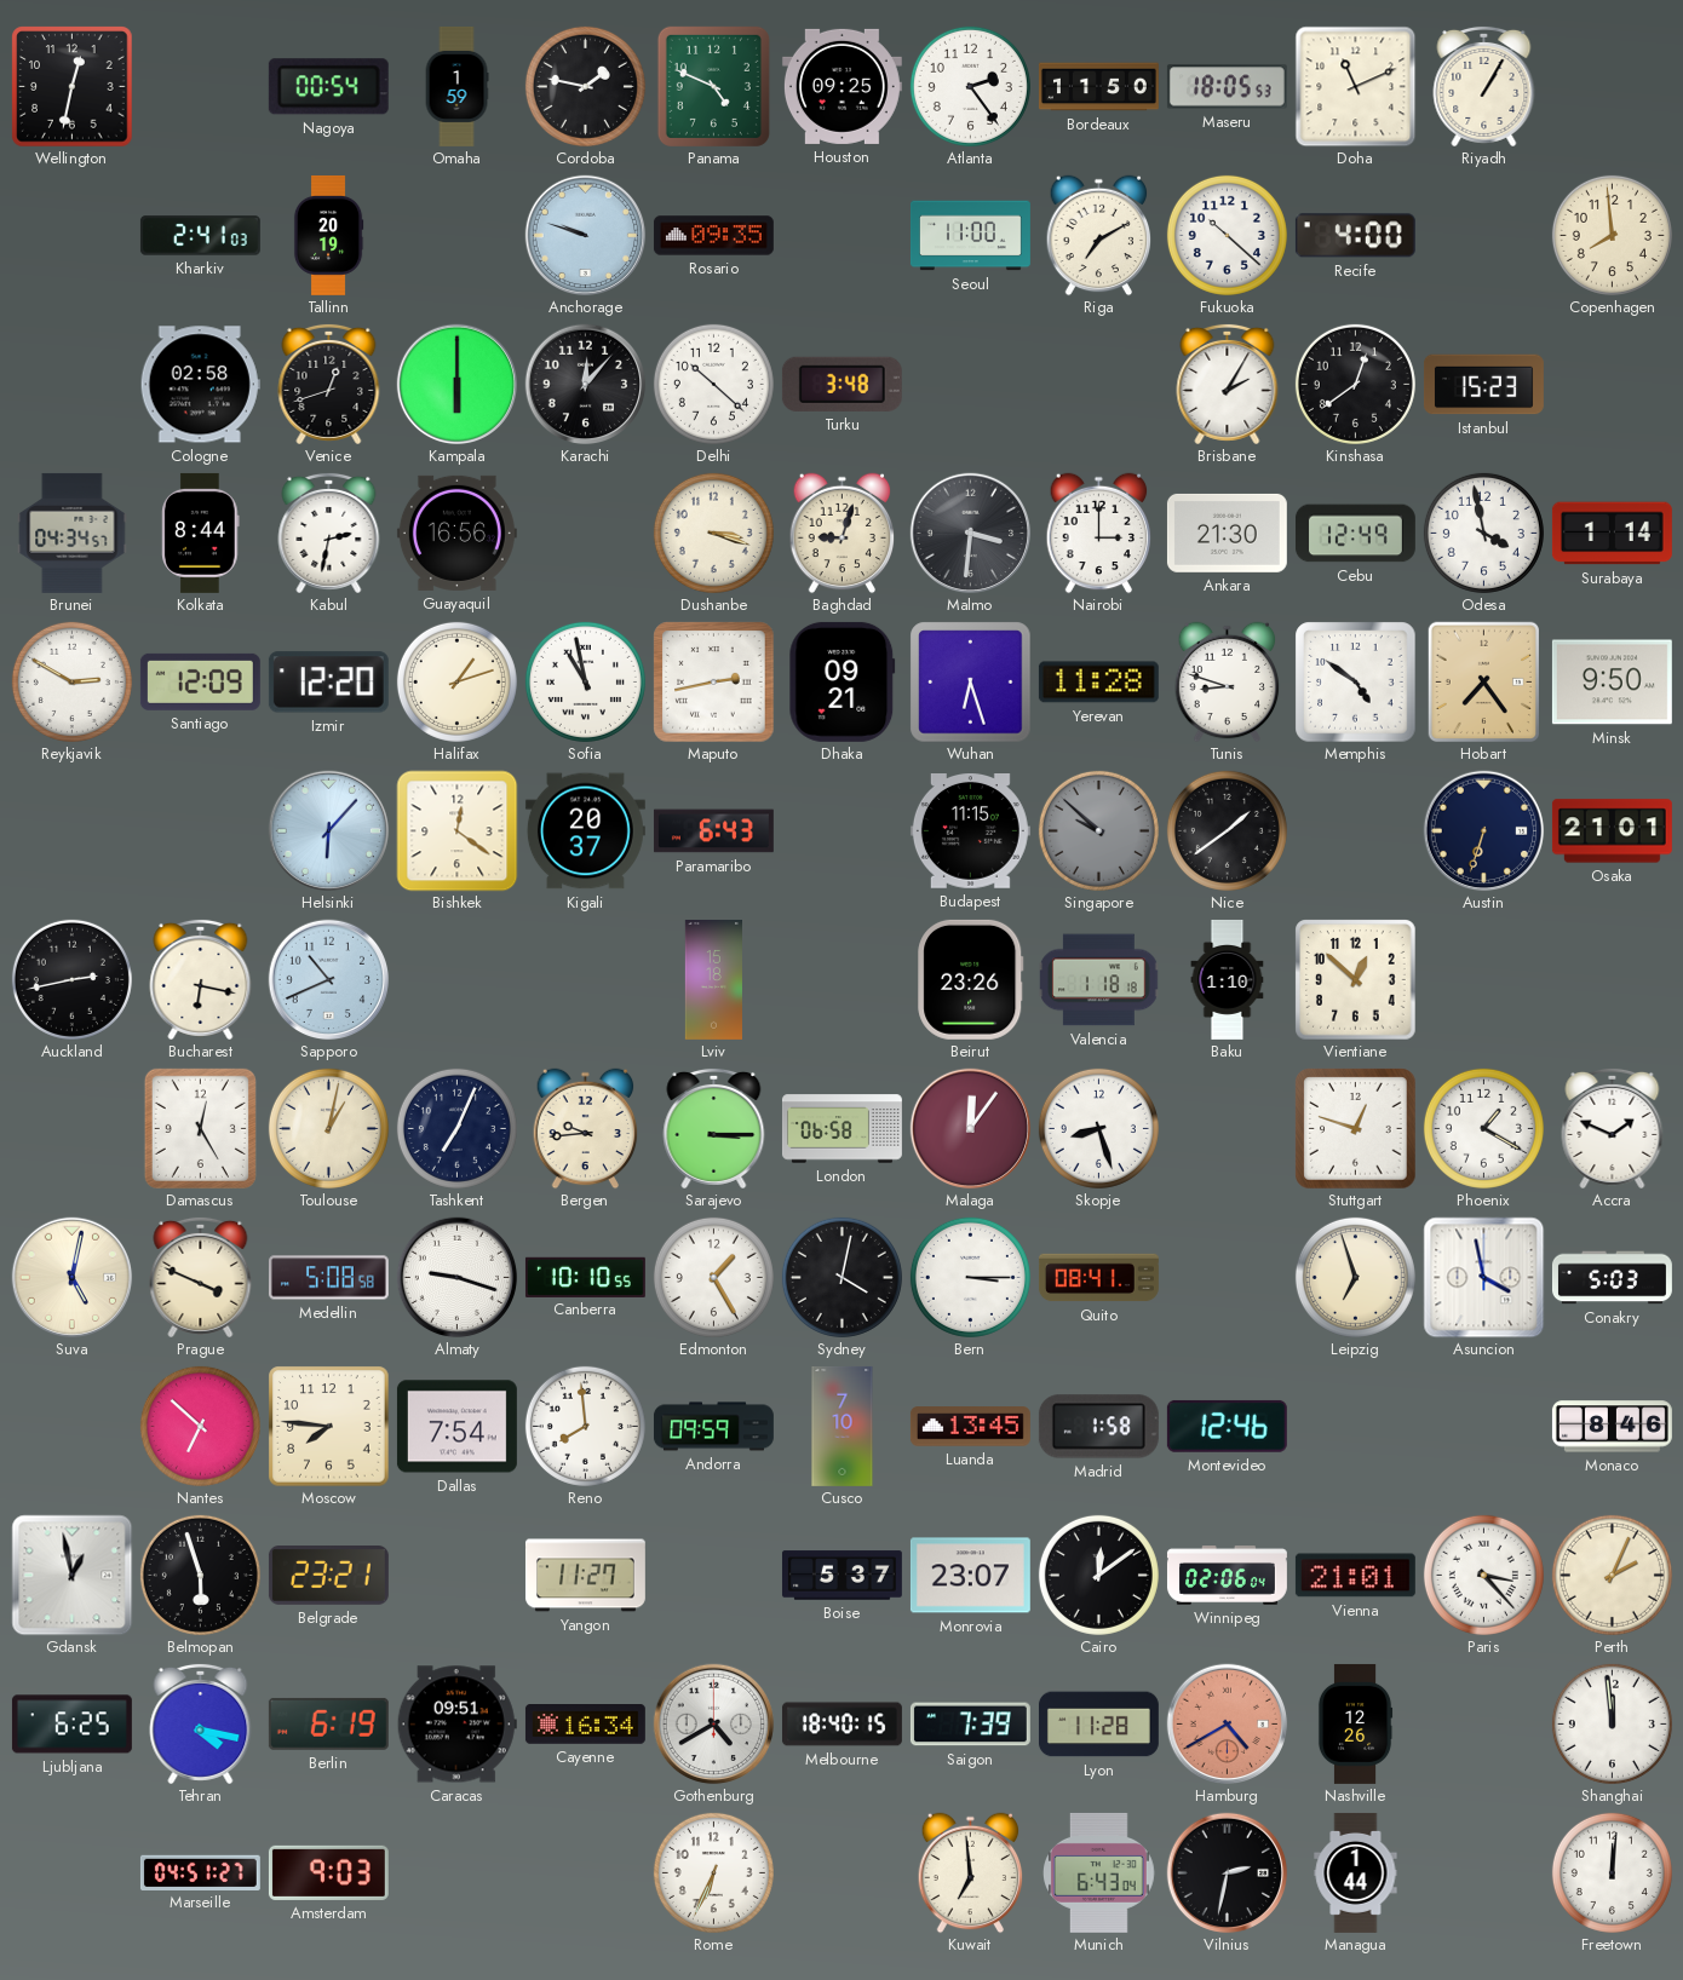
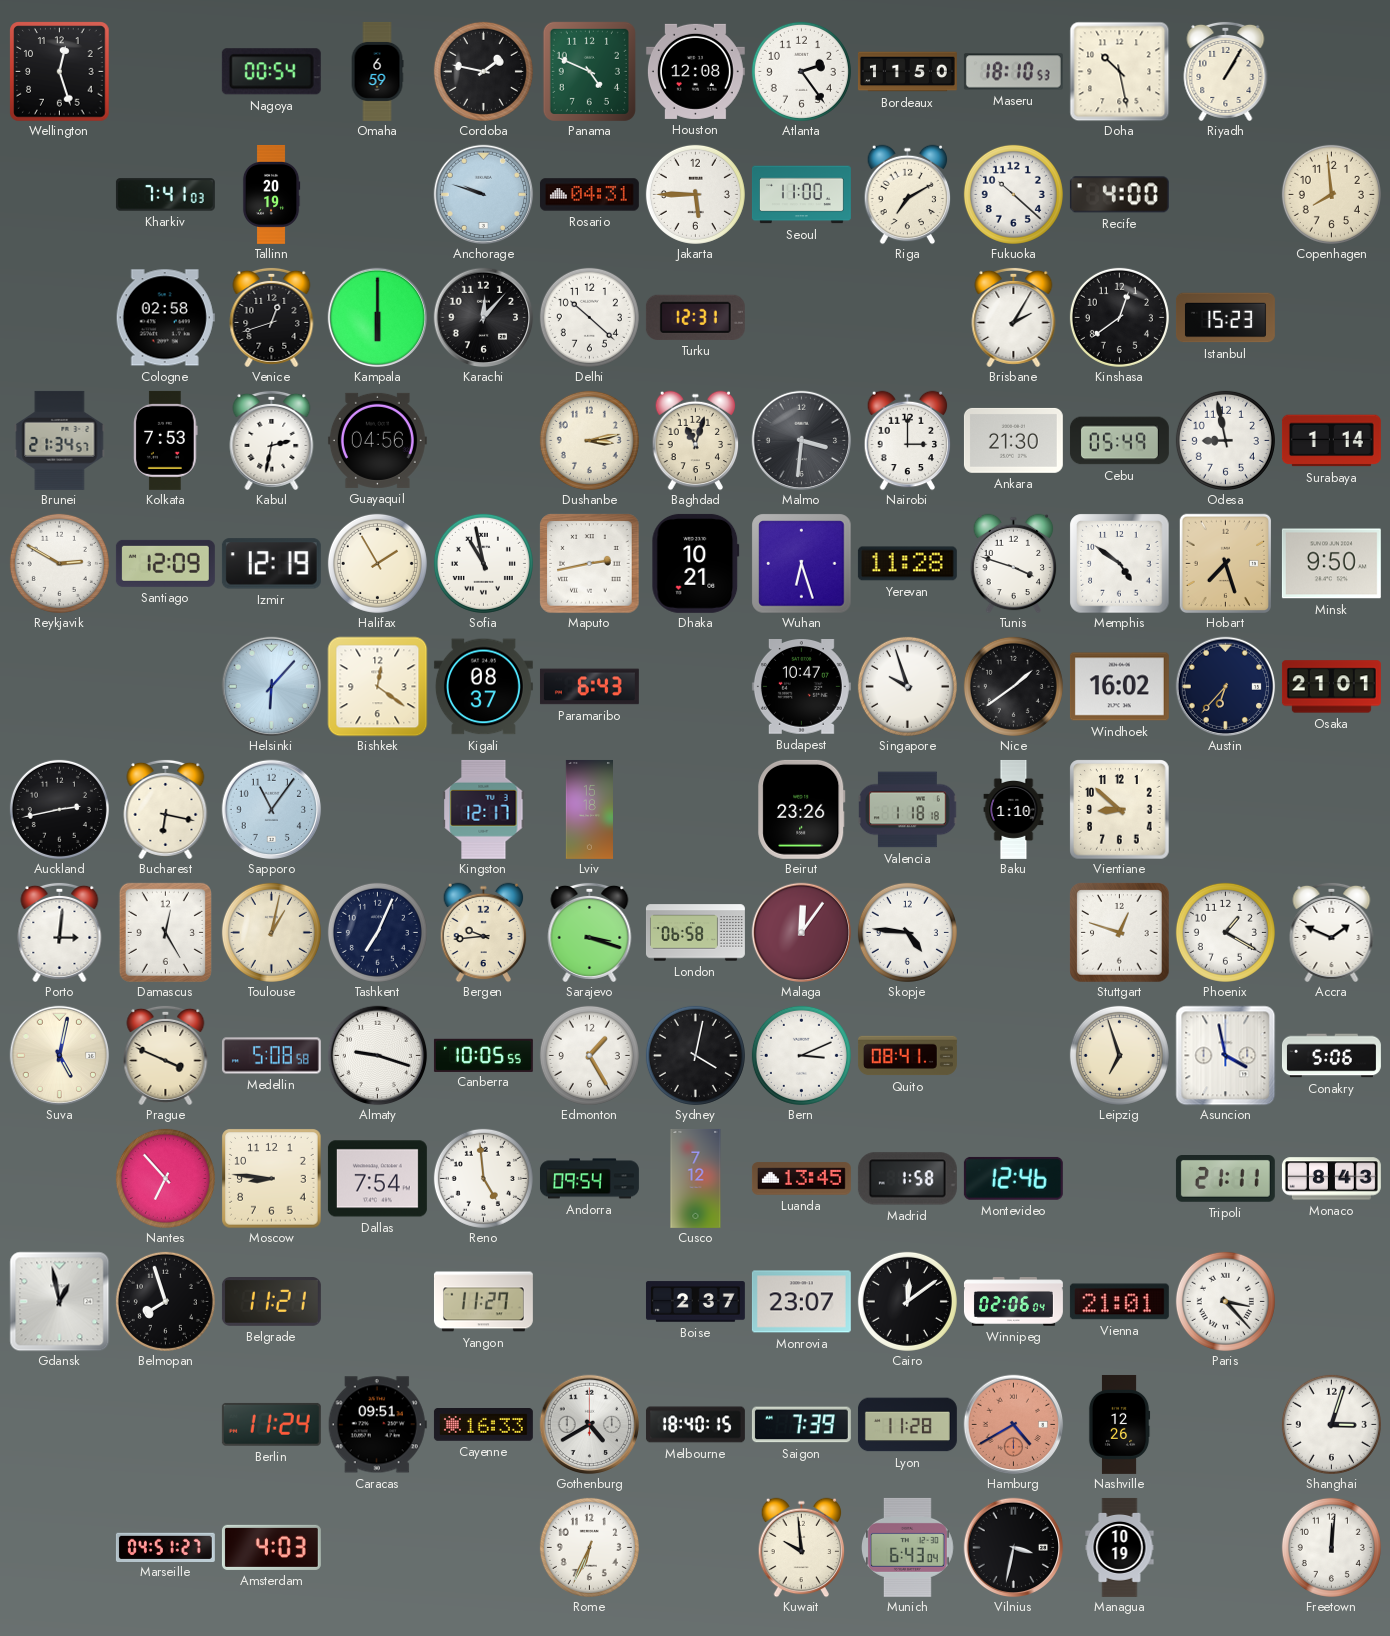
Wellington: 12:32 -> 12:27 (59, 71)
Omaha: 1:59 -> 6:59 (377, 71)
Houston: 09:25 -> 12:08 (695, 71)
Maseru: 18:05 -> 18:10 (1013, 72)
Doha: 11:11 -> 10:28 (1119, 71)
Kharkiv: 2:41 -> 7:41 (165, 195)
Rosario: 09:35 -> 04:31 (589, 195)
Jakarta: none -> 5:45 (695, 194)
Turku: 3:48 -> 12:31 (695, 317)
Brunei: 04:34 -> 21:34 (60, 440)
Kolkata: 8:44 -> 7:53 (166, 440)
Guayaquil: 16:56 -> 04:56 (377, 440)
Dushanbe: 3:18 -> 3:13 (589, 440)
Baghdad: 9:03 -> 11:03 (696, 440)
Cebu: 12:49 -> 05:49 (1119, 441)
Odesa: 3:58 -> 8:58 (1225, 440)
Izmir: 12:20 -> 12:19 (271, 564)
Halifax: 1:12 -> 1:55 (377, 563)
Dhaka: 09:21 -> 10:21 (696, 563)
Tunis: 8:48 -> 3:48 (1014, 563)
Hobart: 7:24 -> 7:27 (1225, 563)
Kigali: 20:37 -> 08:37 (483, 687)
Budapest: 11:15 -> 10:47 (801, 687)
Singapore: 9:52 -> 9:57 (907, 686)
Singapore dial: grey -> white (907, 686)
Windhoek: none -> 16:02 (1119, 687)
Austin: 6:33 -> 6:37 (1225, 686)
Sapporo: 10:41 -> 11:06 (271, 809)
Kingston: none -> 12:17 (484, 809)
Vientiane: 12:52 -> 8:52 (1119, 809)
Porto: none -> 3:01 (60, 932)
Sarajevo: 3:15 -> 3:18 (590, 932)
Skopje: 8:27 -> 4:46 (907, 932)
Canberra: 10:10 -> 10:05 (483, 1055)
Bern: 3:15 -> 3:11 (801, 1055)
Conakry: 5:03 -> 5:06 (1331, 1056)
Nantes: 6:52 -> 6:53 (165, 1178)
Moscow: 7:46 -> 8:46 (271, 1178)
Reno: 7:59 -> 4:59 (483, 1178)
Andorra: 09:59 -> 09:54 (589, 1179)
Cusco: 7:10 -> 7:12 (696, 1178)
Tripoli: none -> 21:11 (1225, 1179)
Monaco: 8:46 -> 8:43 (1331, 1179)
Belmopan: 5:57 -> 7:57 (165, 1301)
Belgrade: 23:21 -> 11:21 (271, 1302)
Boise: 5:37 -> 2:37 (695, 1302)
Perth: 2:04 -> none (1612, 1575)
Ljubljana: 6:25 -> none (71, 1725)
Tehran: 4:17 -> none (201, 1723)
Berlin: 6:19 -> 11:24 (271, 1424)
Cayenne: 16:34 -> 16:33 (483, 1425)
Shanghai: 11:59 -> 3:03 (1331, 1424)
Amsterdam: 9:03 -> 4:03 (271, 1547)
Kuwait: 6:59 -> 9:59 (802, 1547)
Vilnius: 2:32 -> 3:32 (1013, 1547)
Managua: 1:44 -> 10:19 (1120, 1547)
